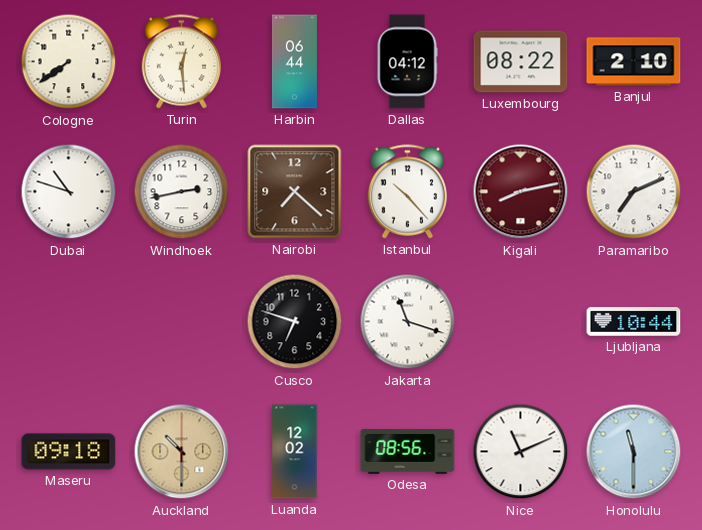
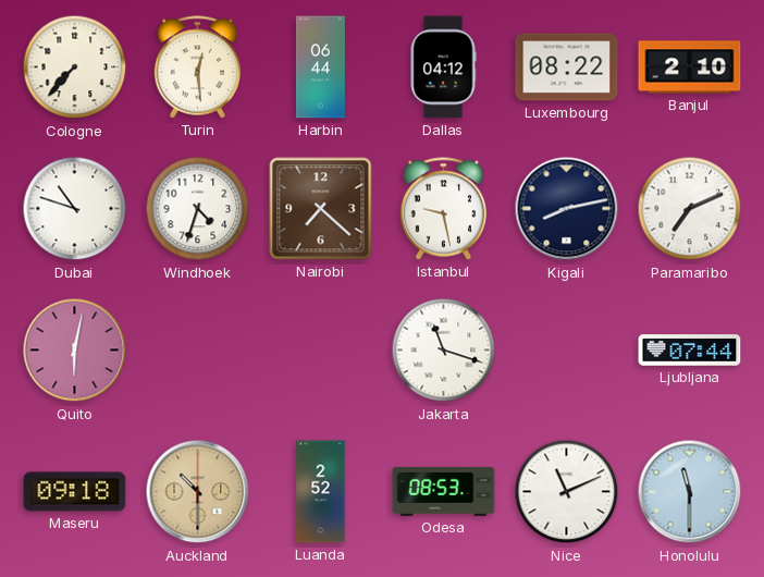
Cologne: 7:39 -> 7:37 (75, 67)
Windhoek: 2:43 -> 4:33 (198, 209)
Istanbul: 10:23 -> 9:28 (443, 209)
Kigali dial: burgundy -> navy (567, 209)
Quito: none -> 6:02 (75, 351)
Cusco: 6:48 -> none (295, 322)
Ljubljana: 10:44 -> 07:44 (690, 351)
Luanda: 12:02 -> 2:52 (321, 492)
Odesa: 08:56 -> 08:53 (444, 491)
